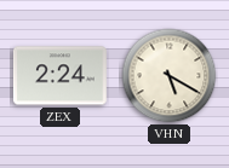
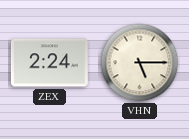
VHN: 5:20 -> 5:15 (140, 63)
